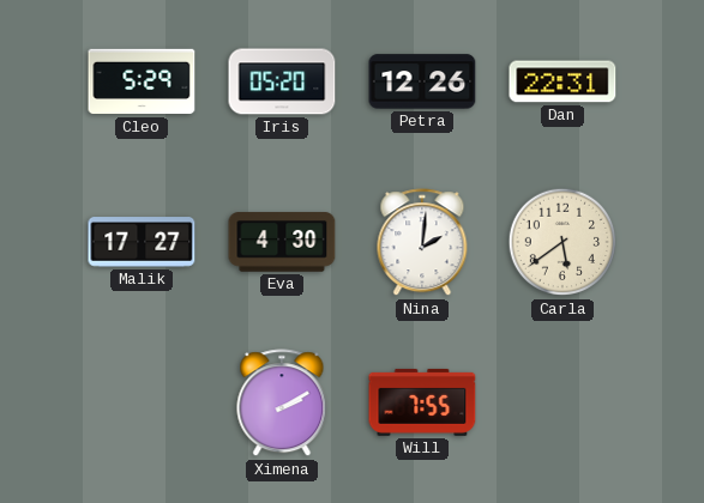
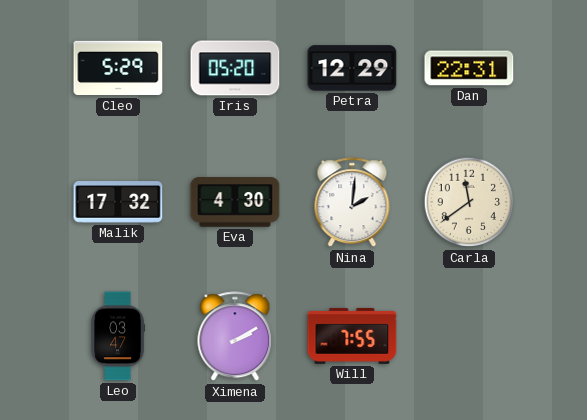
Petra: 12:26 -> 12:29 (352, 68)
Malik: 17:27 -> 17:32 (118, 202)
Carla: 5:39 -> 11:39 (469, 202)
Leo: none -> 03:47 (118, 336)
